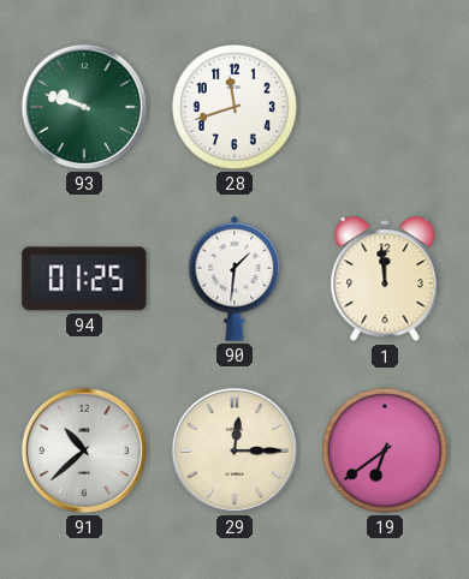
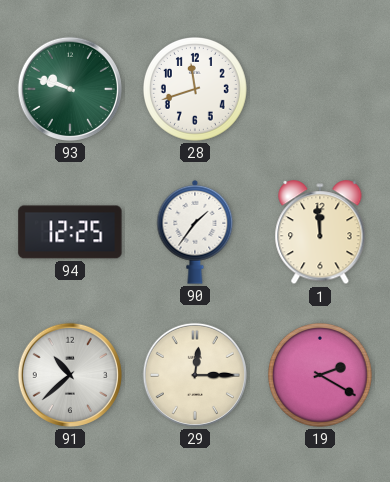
94: 01:25 -> 12:25 (70, 232)
90: 1:31 -> 1:36 (195, 232)
19: 6:39 -> 2:20 (320, 375)
